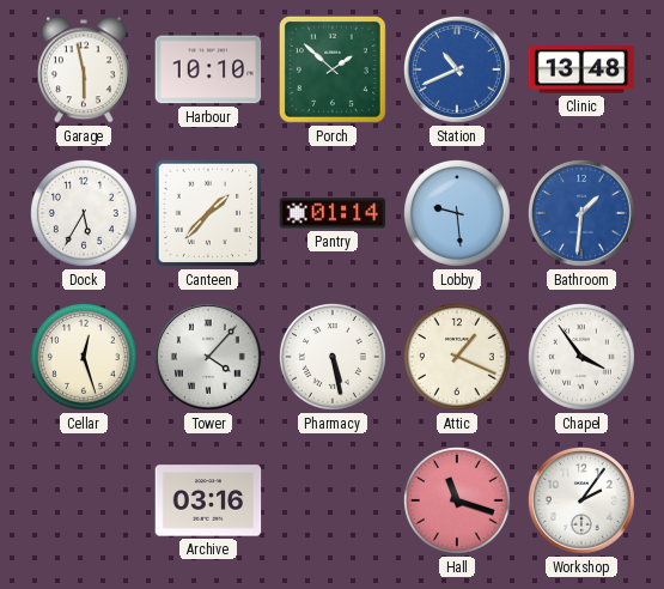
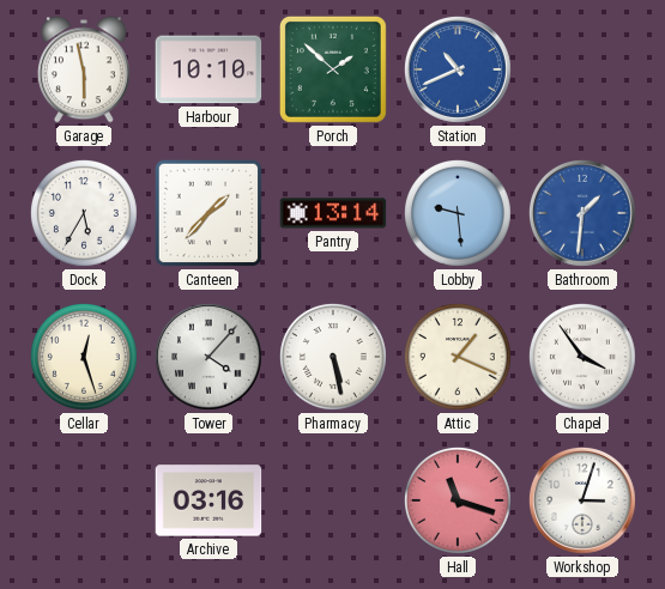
Clinic: 13:48 -> none (581, 69)
Pantry: 01:14 -> 13:14 (333, 213)
Workshop: 2:06 -> 3:03 (582, 500)
